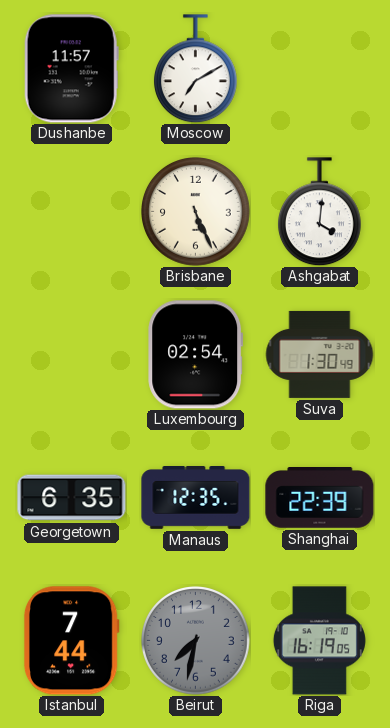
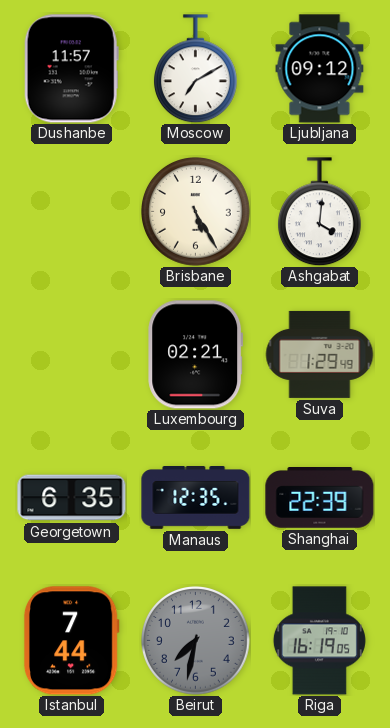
Ljubljana: none -> 09:12 (320, 69)
Brisbane: 5:26 -> 5:25 (196, 212)
Luxembourg: 02:54 -> 02:21 (196, 355)
Suva: 1:30 -> 1:29 (319, 354)
